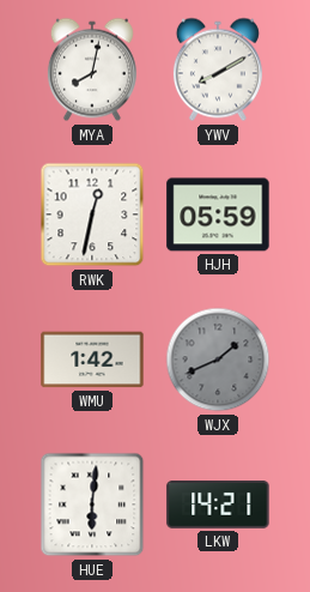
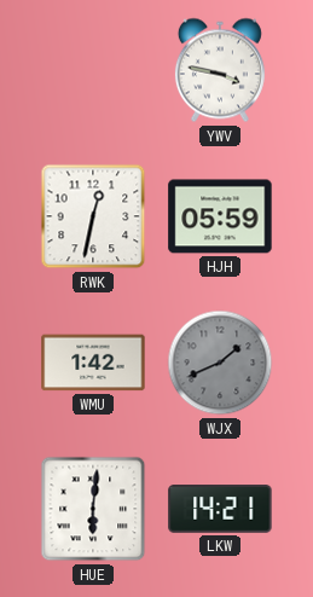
MYA: 8:02 -> none (92, 70)
YWV: 8:10 -> 3:47 (220, 70)
